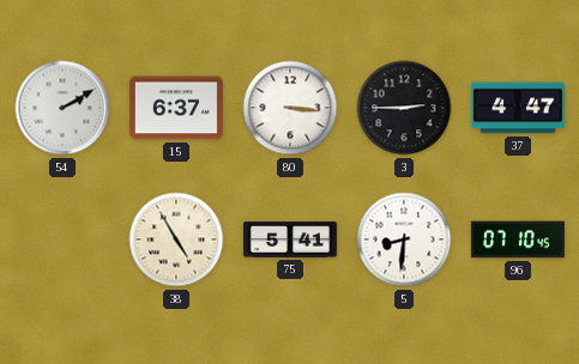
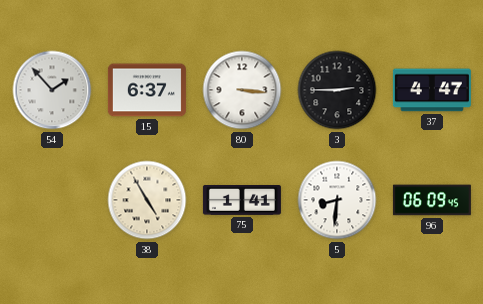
54: 2:10 -> 1:53 (52, 90)
75: 5:41 -> 1:41 (242, 201)
96: 07:10 -> 06:09 (432, 200)
